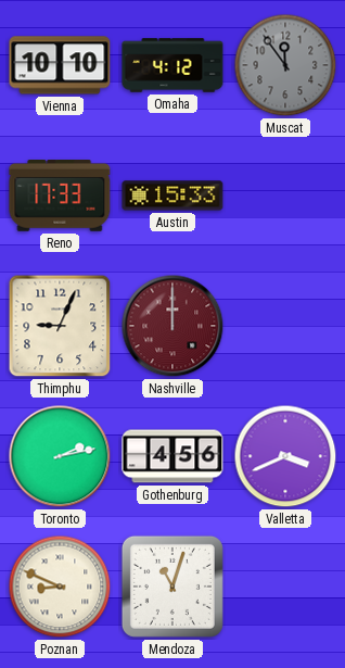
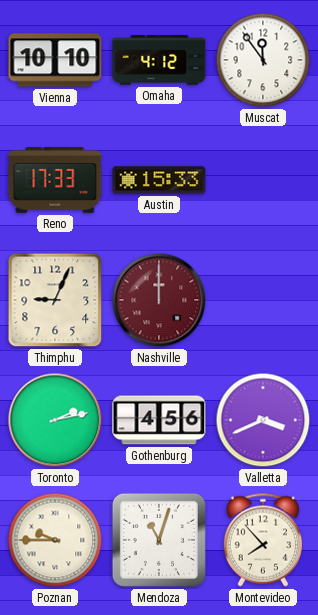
Muscat dial: grey -> white (263, 60)
Poznan: 8:49 -> 9:45 (55, 540)
Montevideo: none -> 7:53 (262, 540)
